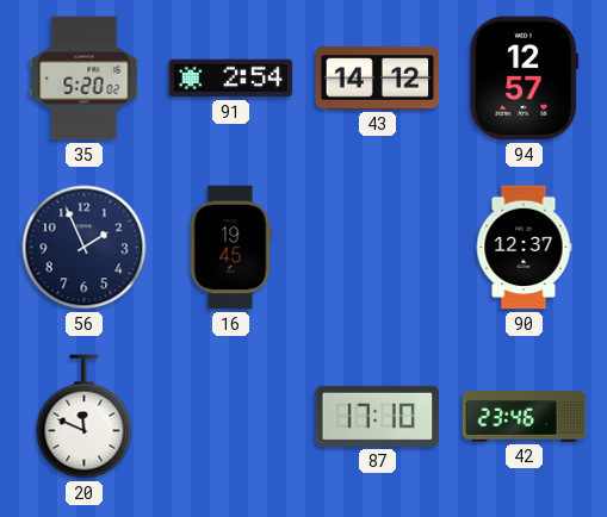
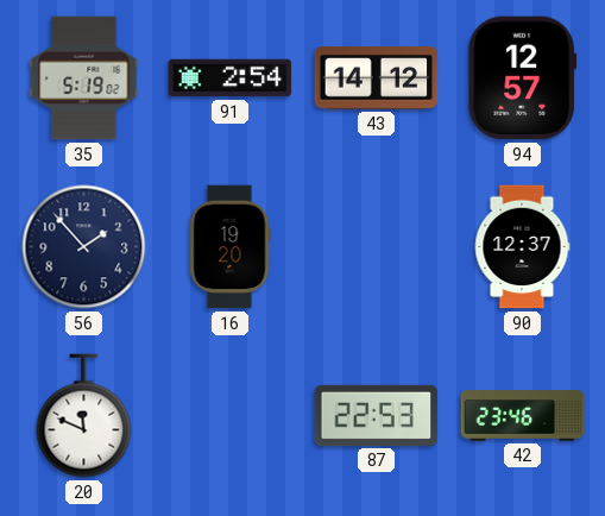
35: 5:20 -> 5:19 (84, 78)
56: 1:56 -> 1:53 (84, 247)
16: 19:45 -> 19:20 (229, 247)
87: 17:10 -> 22:53 (377, 415)
